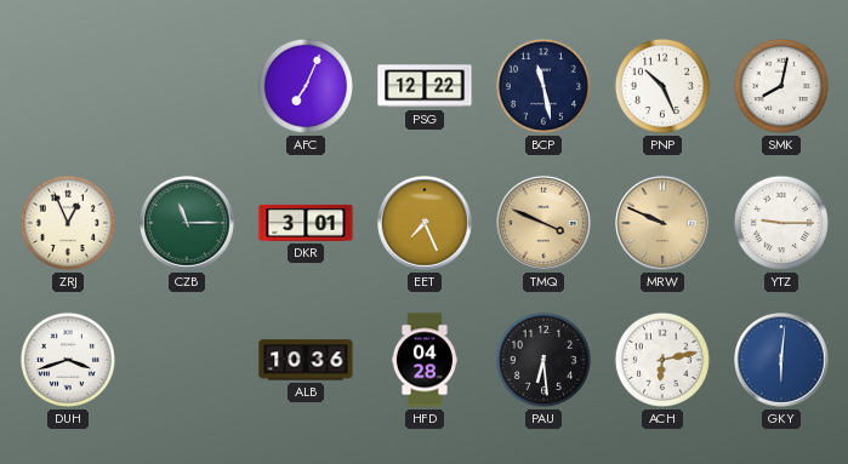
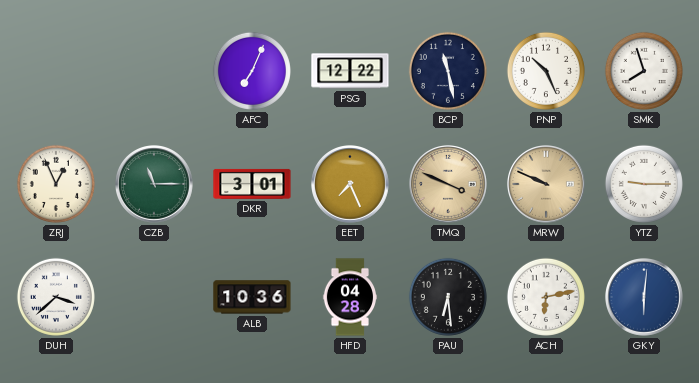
SMK: 8:02 -> 7:57 (644, 71)
DUH: 3:42 -> 3:38 (56, 297)
